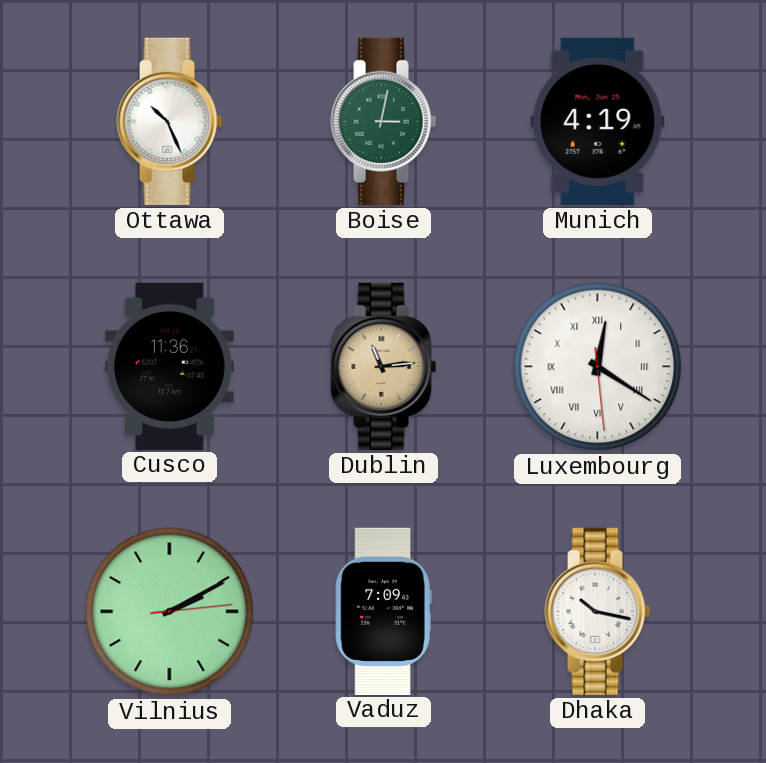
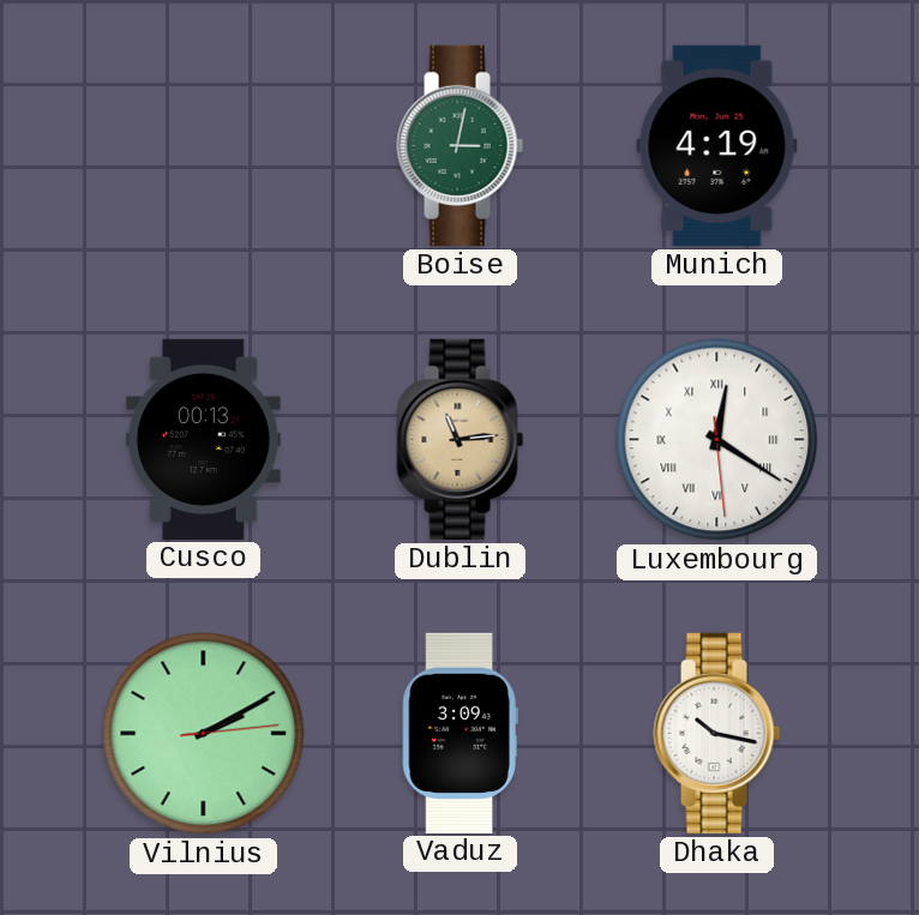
Ottawa: 10:26 -> none (170, 121)
Cusco: 11:36 -> 00:13 (203, 439)
Vaduz: 7:09 -> 3:09 (459, 733)
